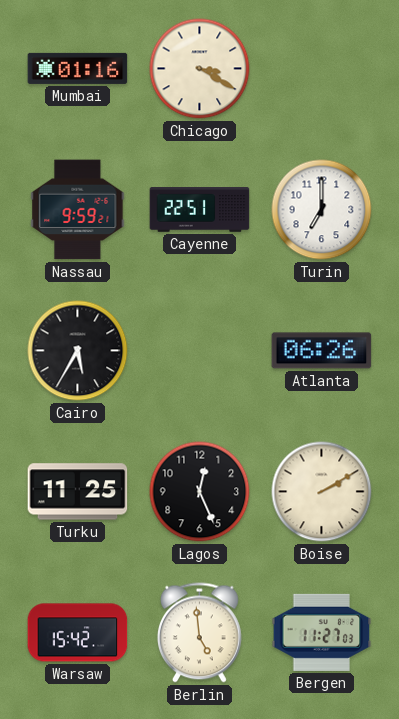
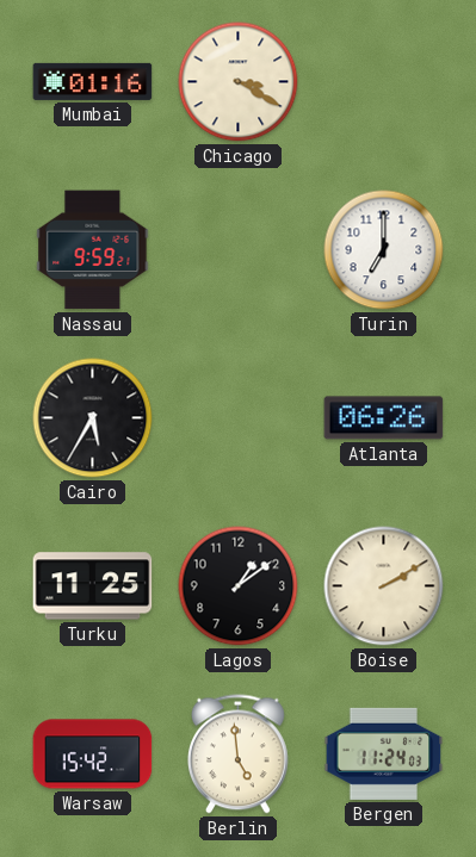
Cayenne: 22:51 -> none (200, 210)
Lagos: 12:26 -> 1:09 (239, 586)
Bergen: 11:27 -> 11:24 (384, 753)
